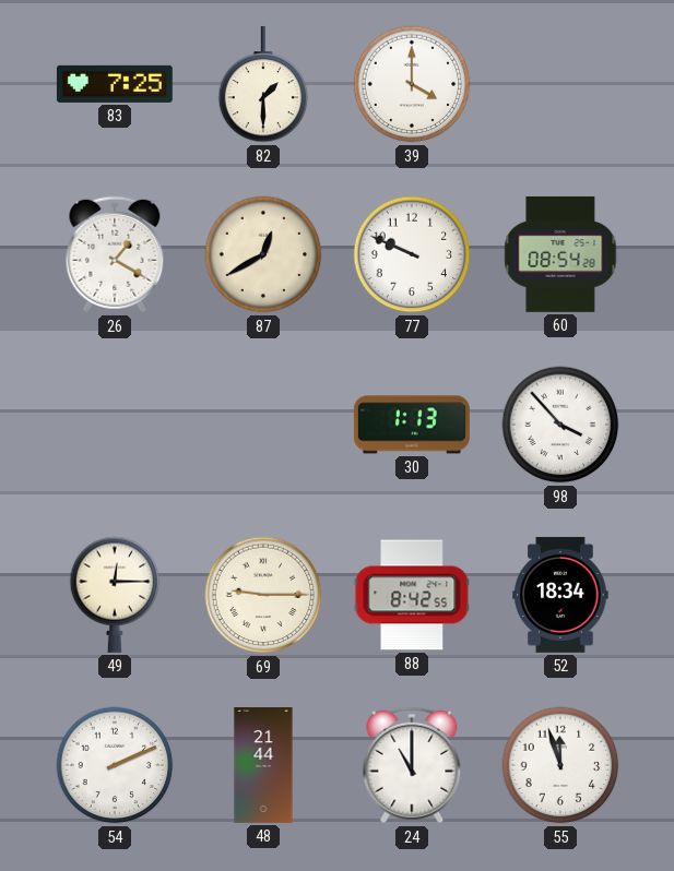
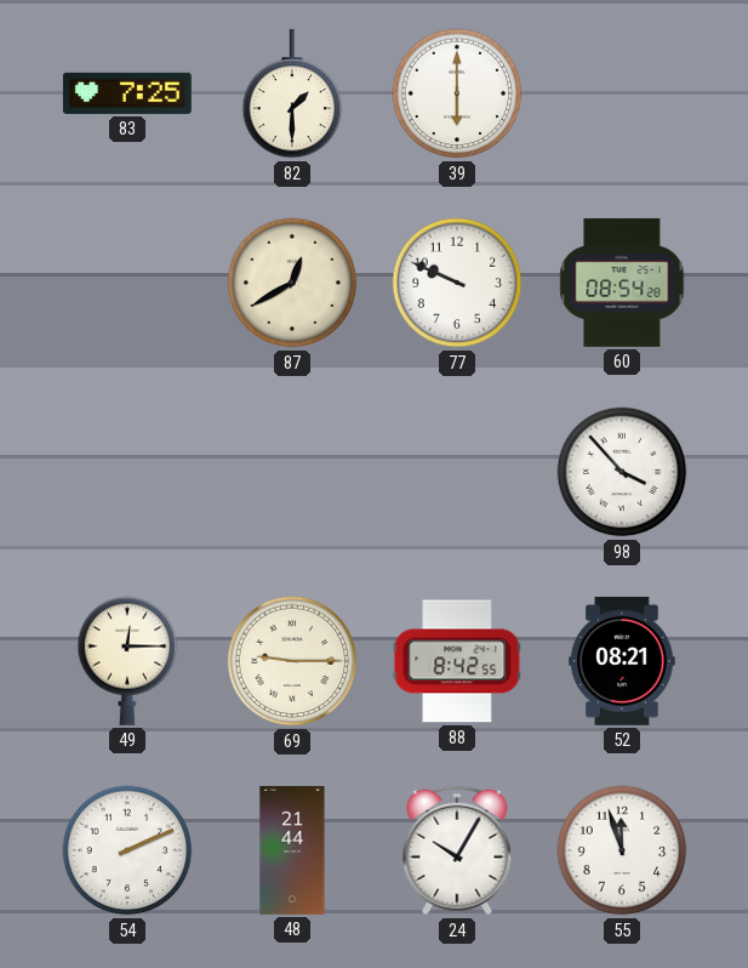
39: 4:00 -> 6:00 (457, 93)
26: 1:20 -> none (115, 254)
30: 1:13 -> none (412, 425)
52: 18:34 -> 08:21 (622, 661)
24: 11:00 -> 10:05 (457, 850)
